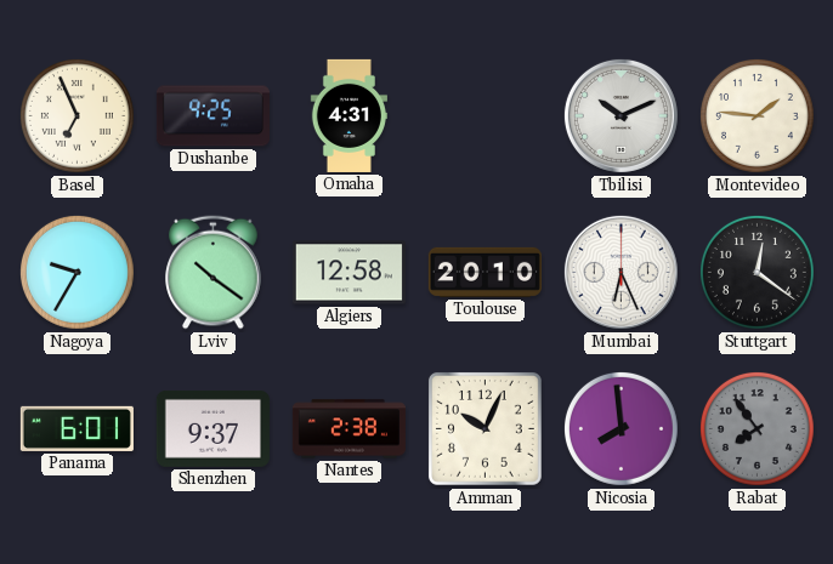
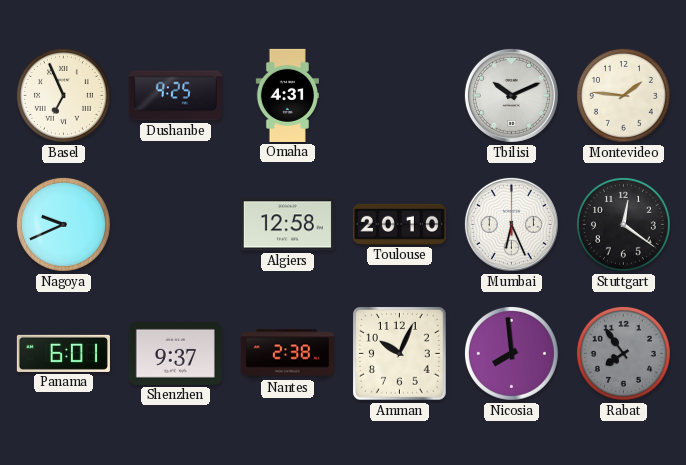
Nagoya: 9:35 -> 9:41 (63, 224)
Lviv: 10:21 -> none (214, 273)
